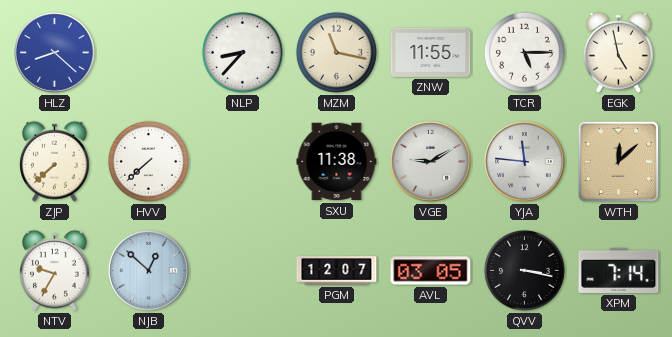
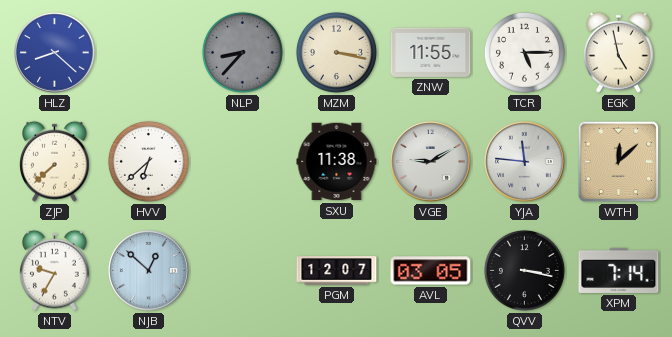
NLP dial: white -> grey (242, 52)
MZM: 11:17 -> 3:17 (336, 52)
HVV: 7:38 -> 6:38 (148, 161)
